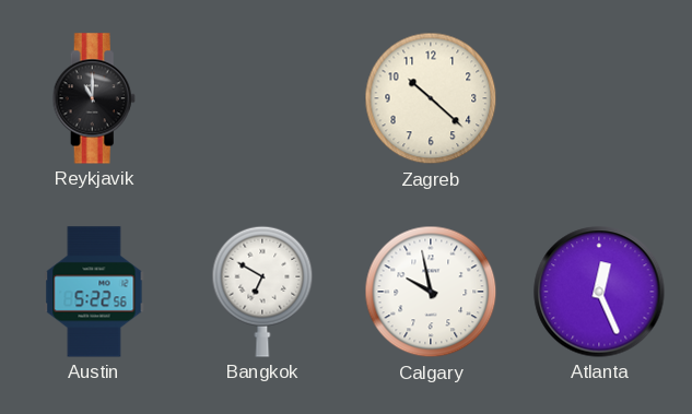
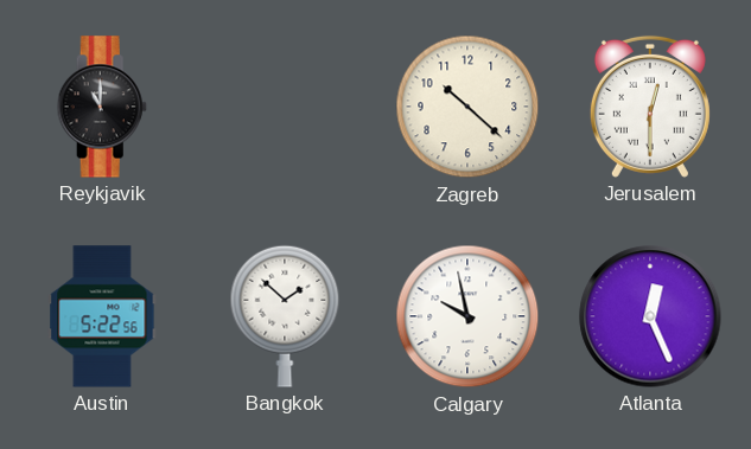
Jerusalem: none -> 12:30 (650, 107)
Bangkok: 6:50 -> 1:52 (285, 316)
